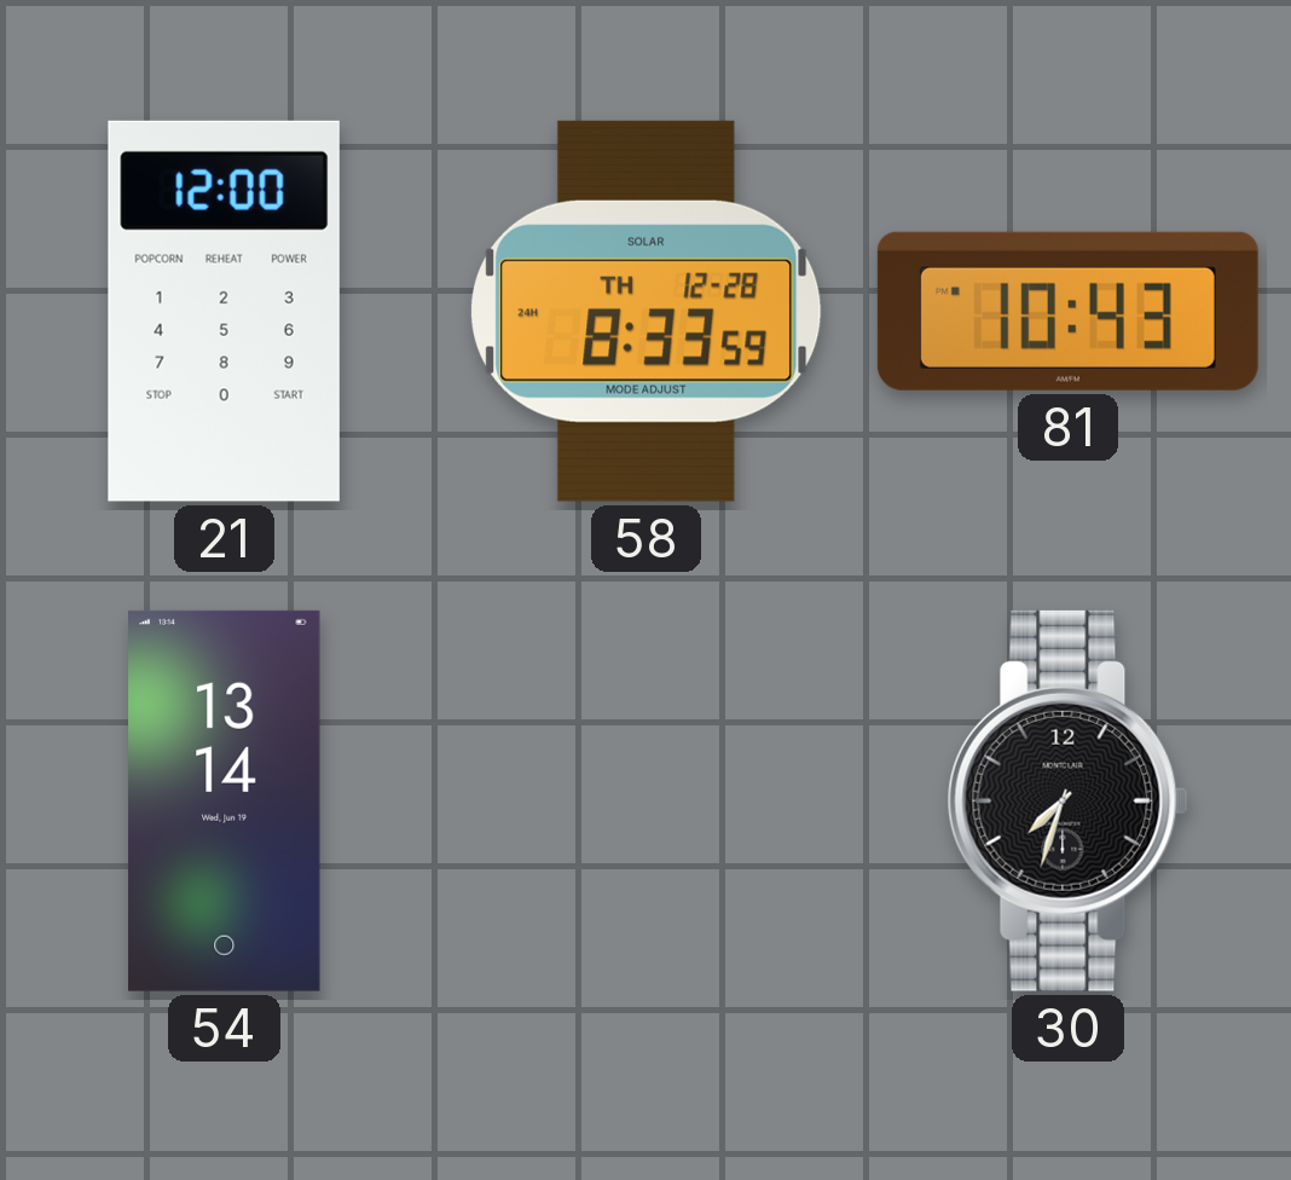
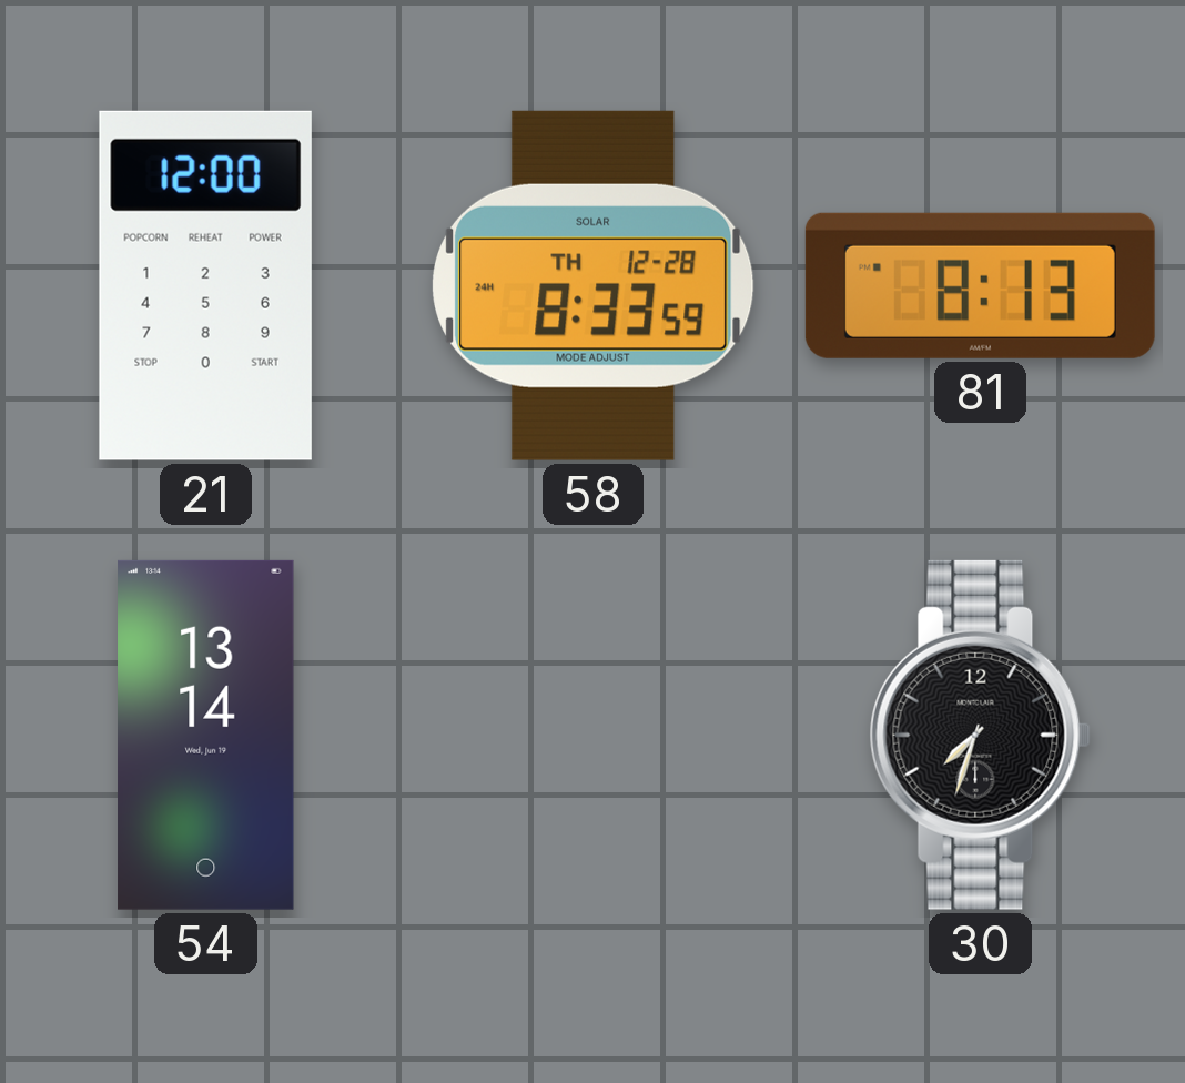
81: 10:43 -> 8:13 (980, 285)
